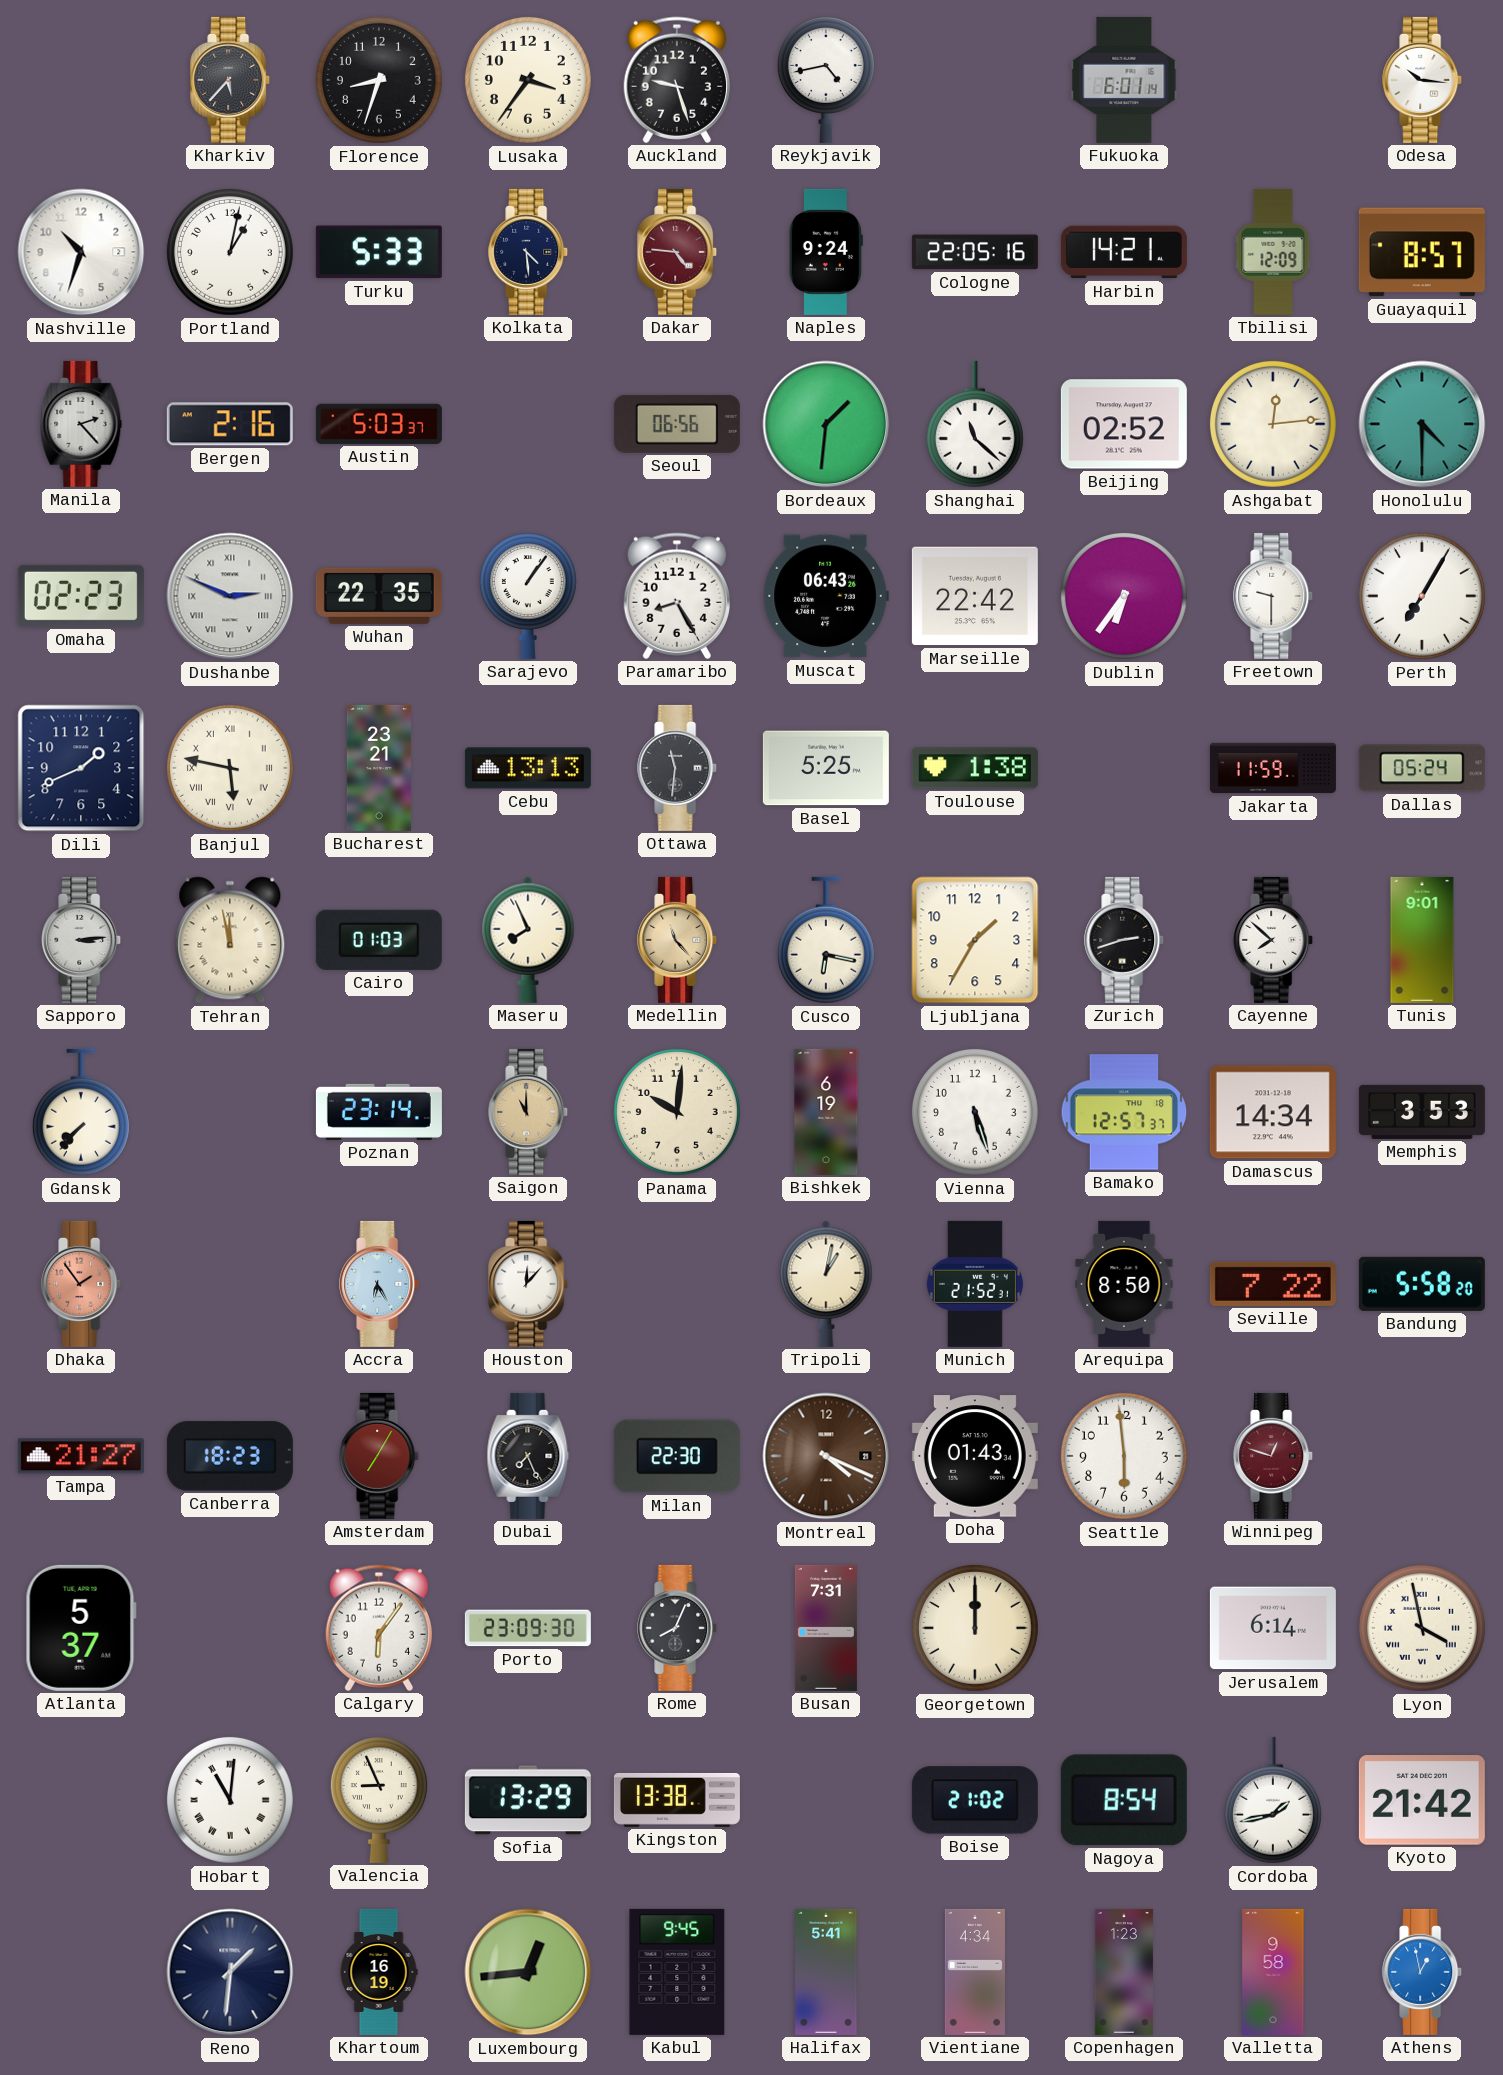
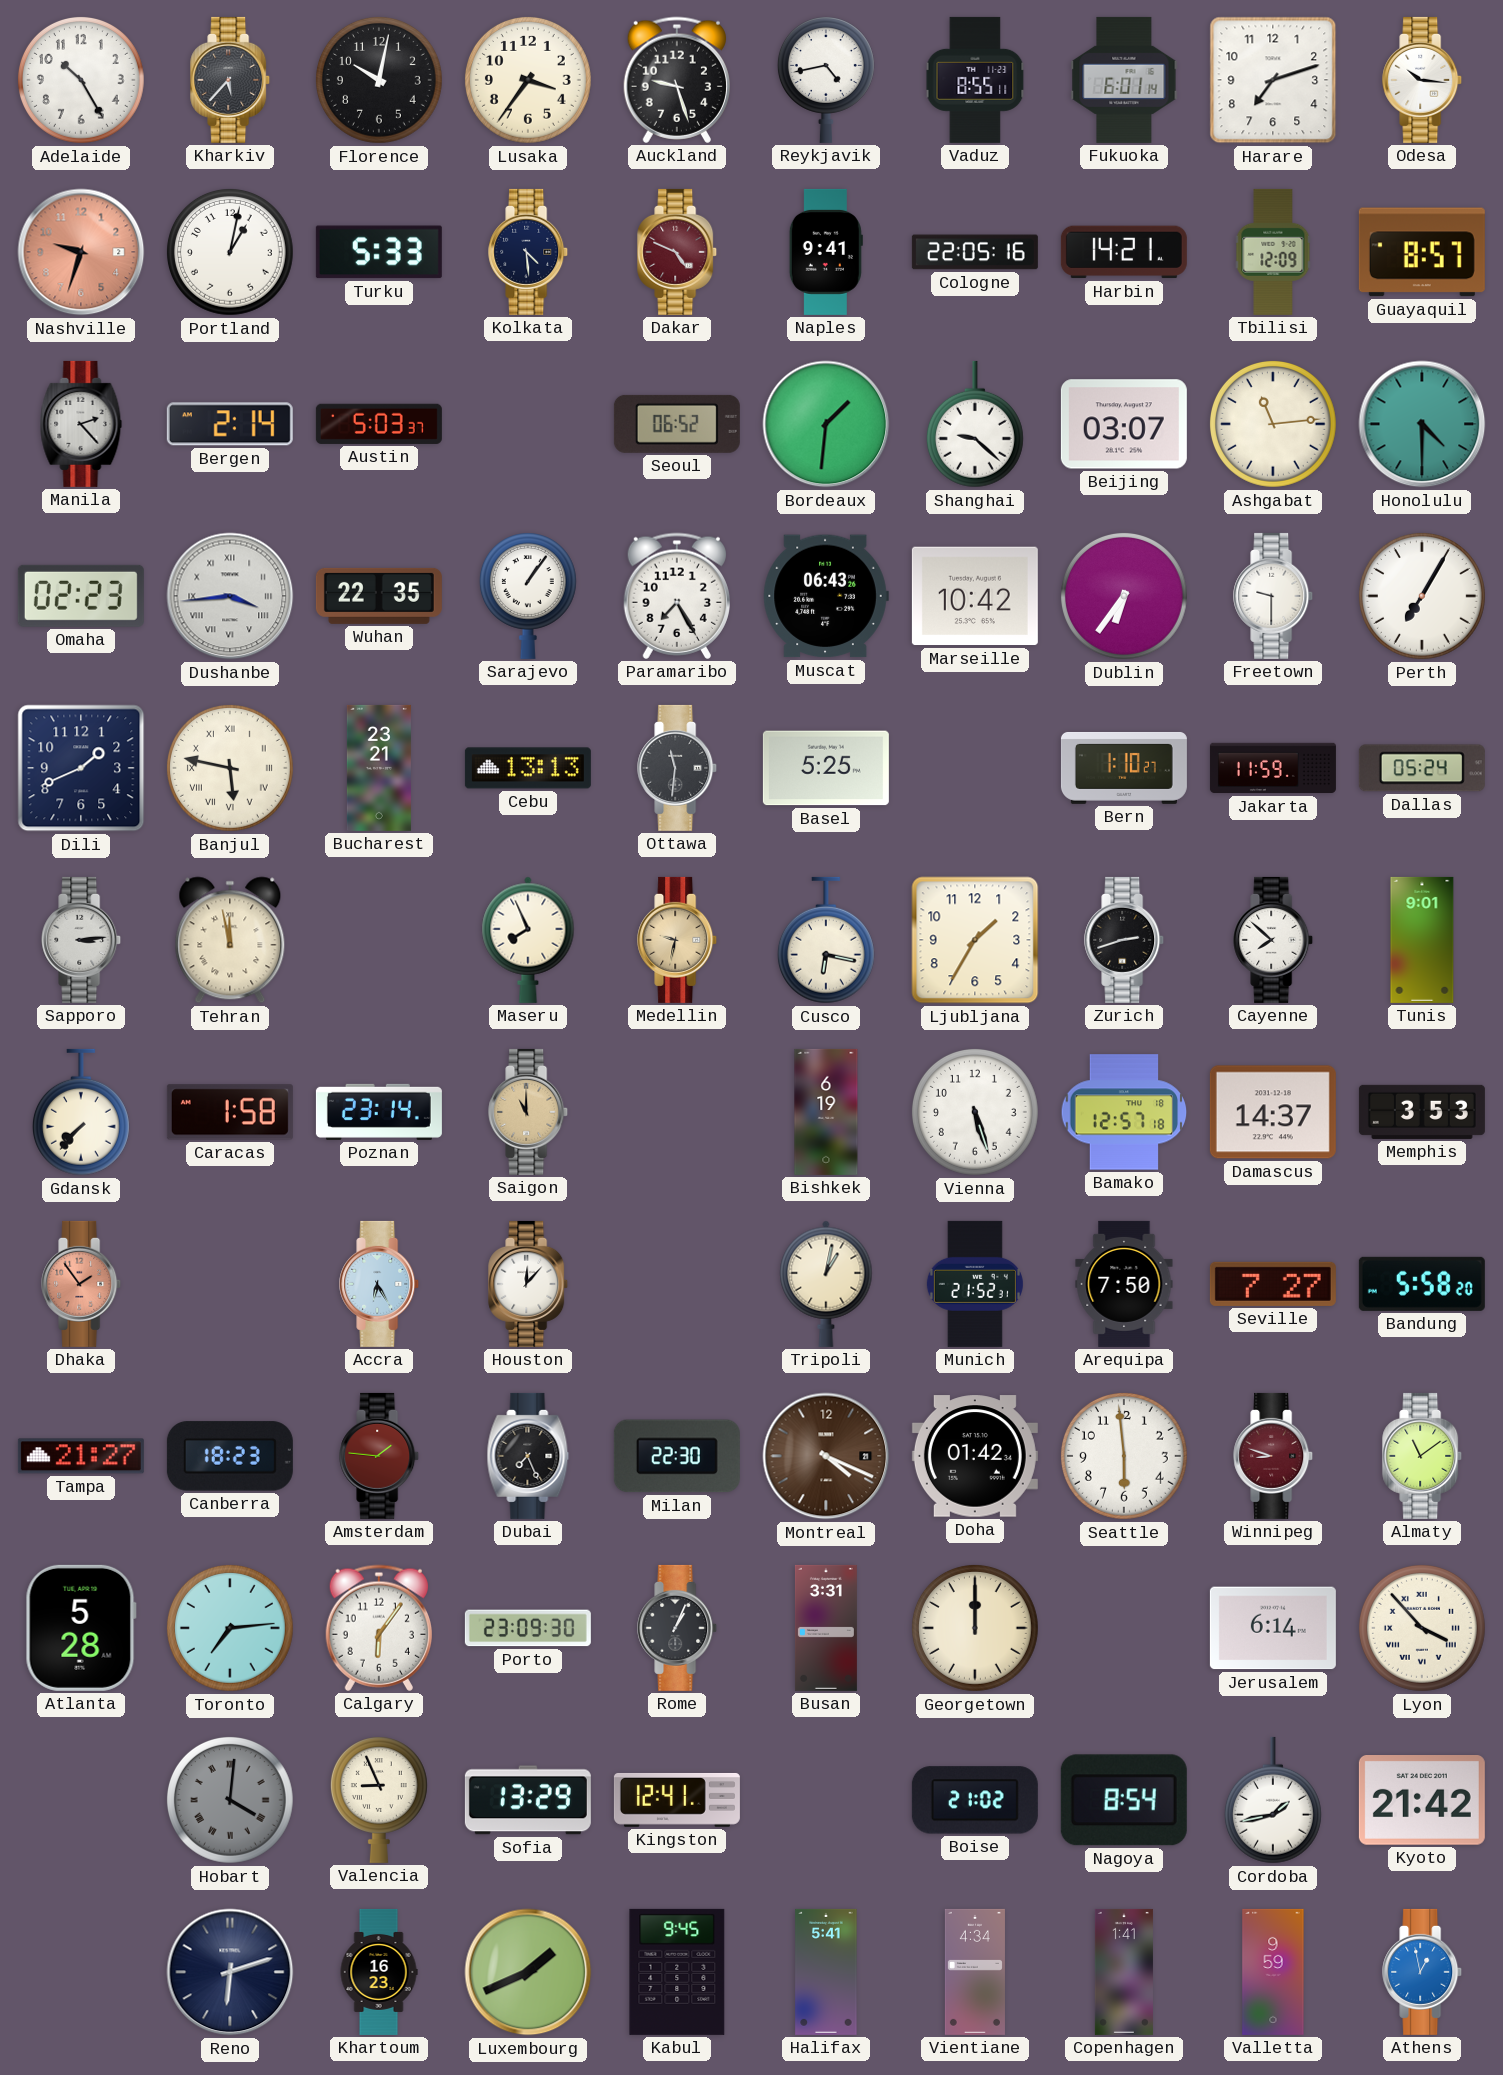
Adelaide: none -> 10:25 (81, 80)
Florence: 8:33 -> 10:02 (379, 80)
Vaduz: none -> 8:55 (975, 80)
Harare: none -> 7:12 (1273, 80)
Nashville: 10:33 -> 9:33 (81, 252)
Nashville dial: white -> salmon (81, 252)
Dakar: 4:46 -> 4:49 (678, 252)
Naples: 9:24 -> 9:41 (826, 252)
Bergen: 2:16 -> 2:14 (230, 424)
Seoul: 06:56 -> 06:52 (677, 424)
Shanghai: 11:22 -> 9:22 (975, 424)
Beijing: 02:52 -> 03:07 (1124, 424)
Ashgabat: 12:14 -> 11:14 (1273, 424)
Dushanbe: 2:49 -> 3:44 (230, 596)
Paramaribo: 8:25 -> 7:25 (676, 596)
Marseille: 22:42 -> 10:42 (975, 596)
Toulouse: 1:38 -> none (975, 768)
Bern: none -> 1:10 (1124, 768)
Cairo: 01:03 -> none (379, 940)
Medellin: 11:23 -> 9:32 (678, 940)
Caracas: none -> 1:58 (230, 1112)
Panama: 10:01 -> none (677, 1112)
Bamako: 12:57:37 -> 12:57:18 (1124, 1112)
Damascus: 14:34 -> 14:37 (1273, 1112)
Arequipa: 8:50 -> 7:50 (1124, 1284)
Seville: 7:22 -> 7:27 (1273, 1284)
Amsterdam: 7:05 -> 1:46 (380, 1456)
Doha: 01:43 -> 01:42 (975, 1456)
Winnipeg: 12:48 -> 8:48 (1274, 1456)
Almaty: none -> 11:09 (1423, 1456)
Atlanta: 5:37 -> 5:28 (81, 1628)
Toronto: none -> 7:14 (230, 1628)
Rome: 8:04 -> 1:04 (678, 1628)
Busan: 7:31 -> 3:31 (826, 1628)
Lyon: 3:58 -> 3:53 (1422, 1628)
Hobart: 11:01 -> 4:01 (230, 1800)
Hobart dial: white -> grey (230, 1800)
Kingston: 13:38 -> 12:41 (677, 1800)
Reno: 1:31 -> 6:12 (230, 1972)
Khartoum: 16:19 -> 16:23 (379, 1972)
Luxembourg: 12:44 -> 1:41 (528, 1972)
Copenhagen: 1:23 -> 1:41 (1124, 1972)
Valletta: 9:58 -> 9:59 (1273, 1972)
